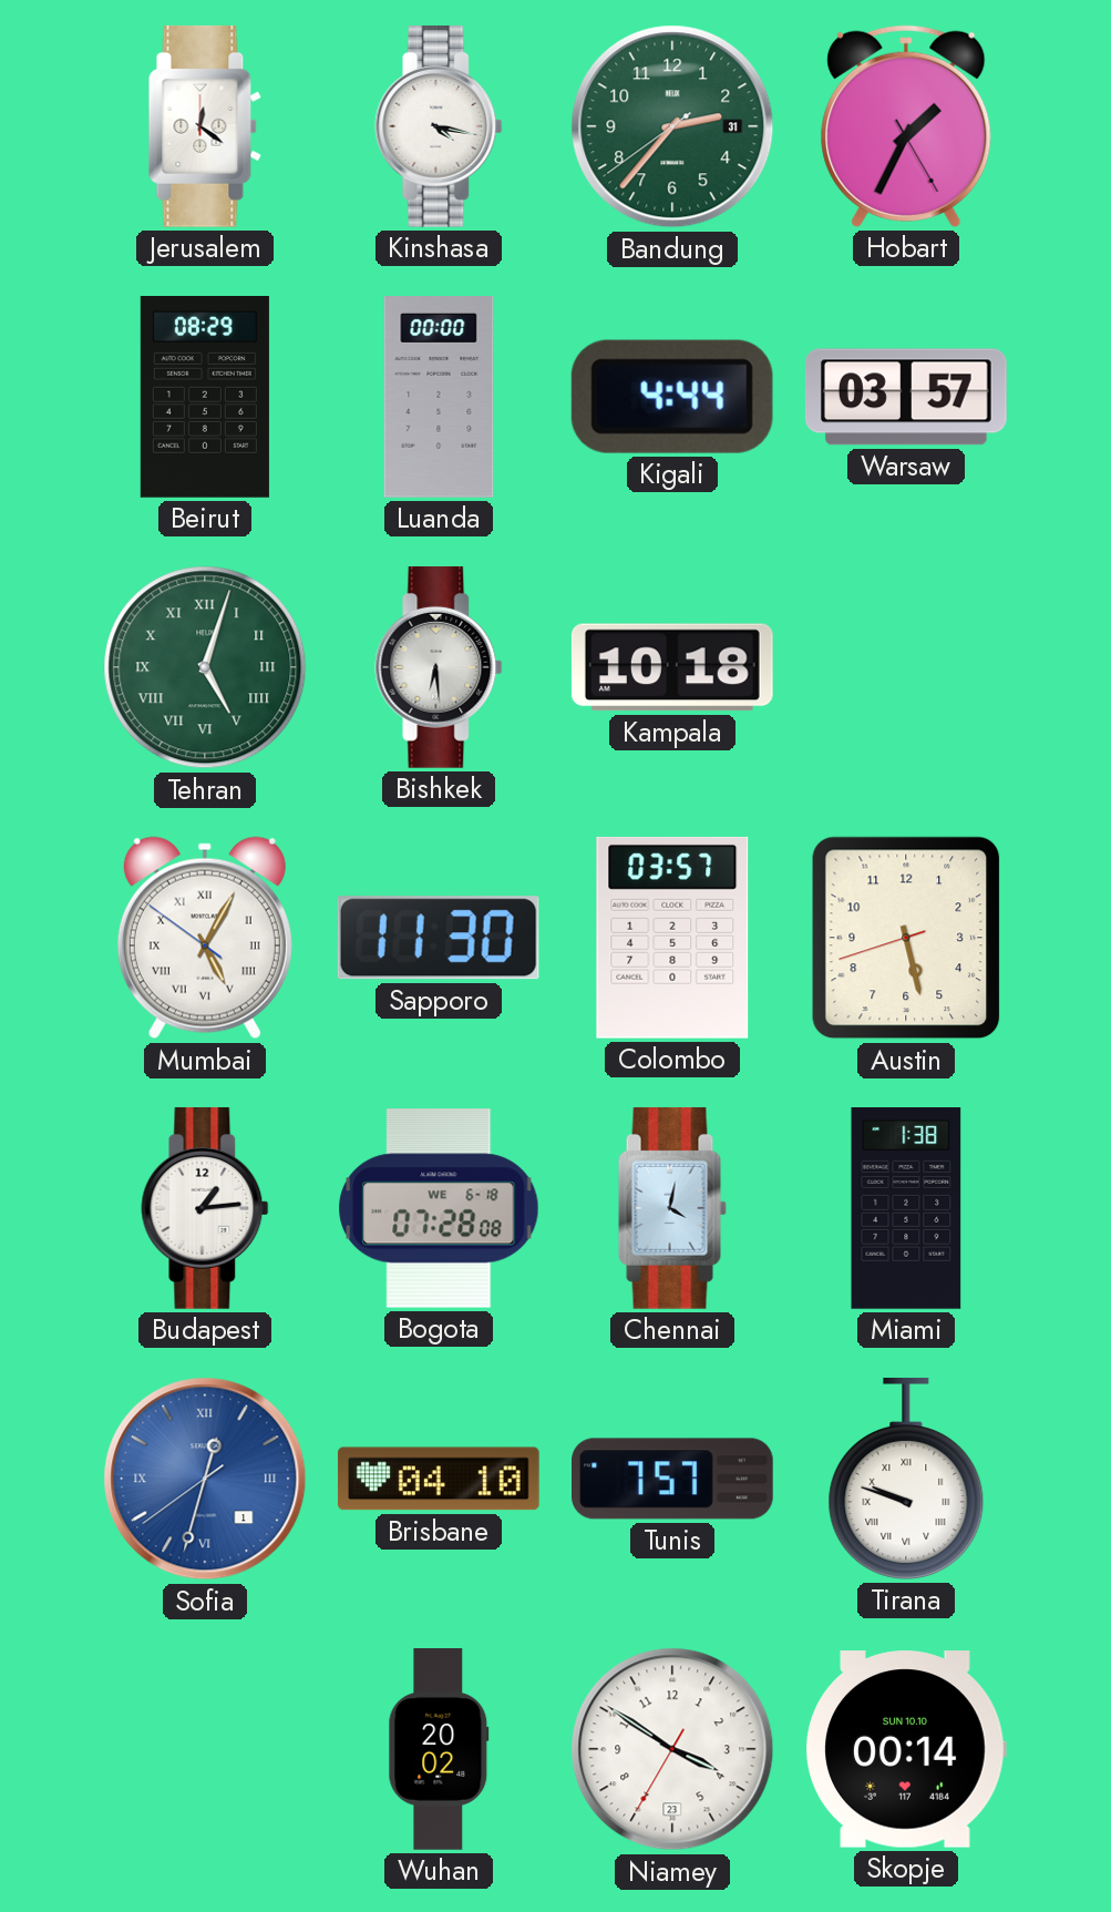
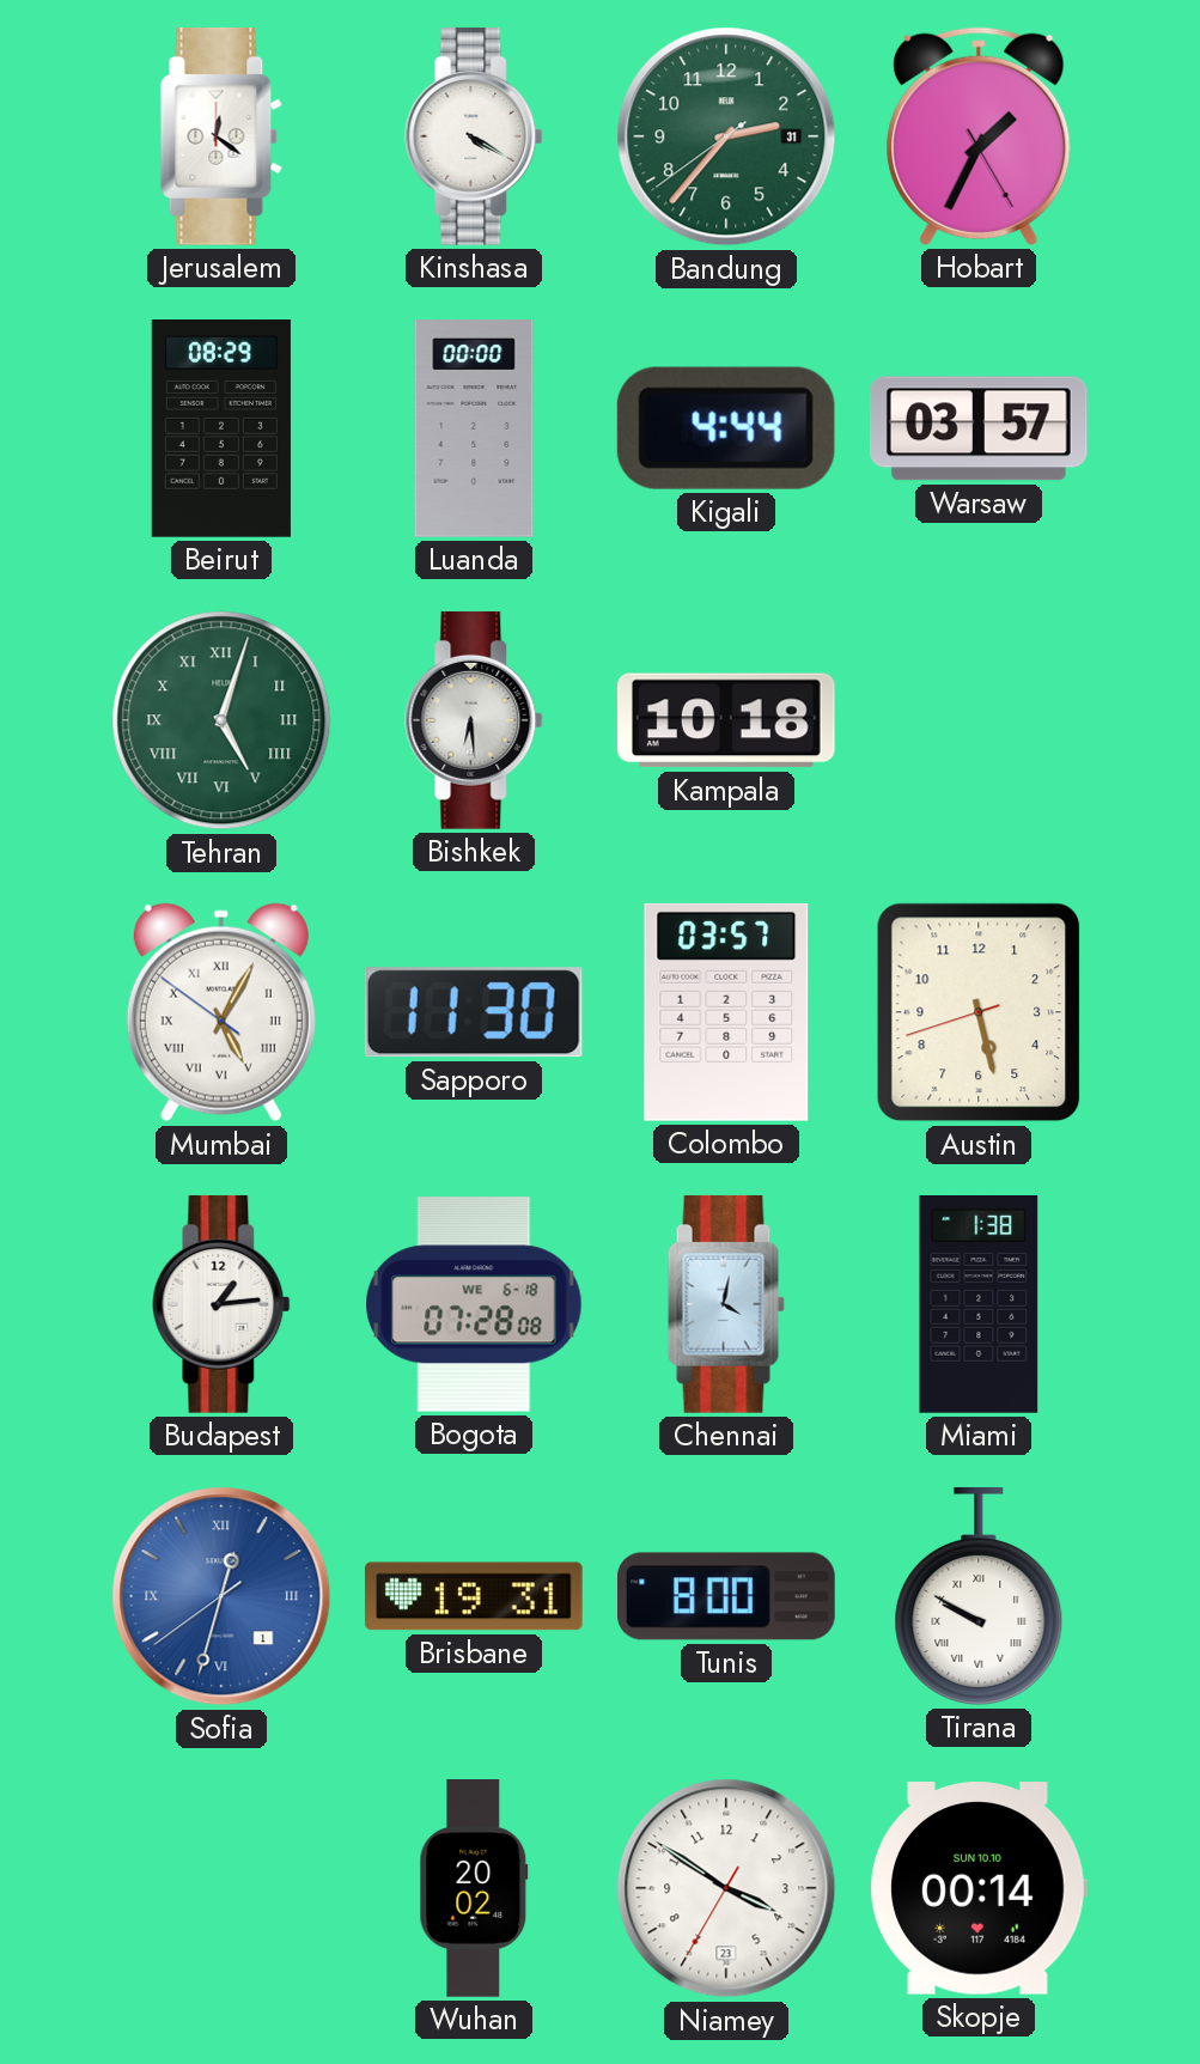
Kinshasa: 4:17 -> 4:20 (474, 136)
Brisbane: 04:10 -> 19:31 (474, 1596)
Tunis: 7:57 -> 8:00 (727, 1596)
Tirana: 9:48 -> 9:50 (979, 1596)
